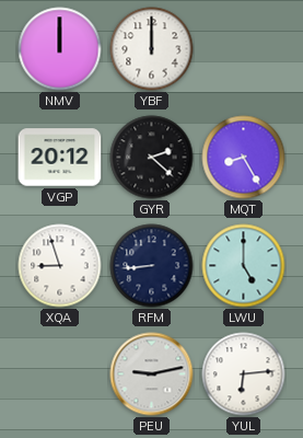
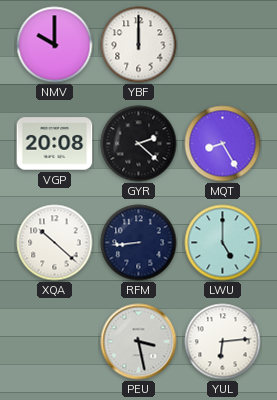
NMV: 12:00 -> 10:00 (55, 45)
VGP: 20:12 -> 20:08 (55, 144)
XQA: 8:57 -> 10:22 (55, 243)
PEU: 9:13 -> 3:28 (139, 342)
